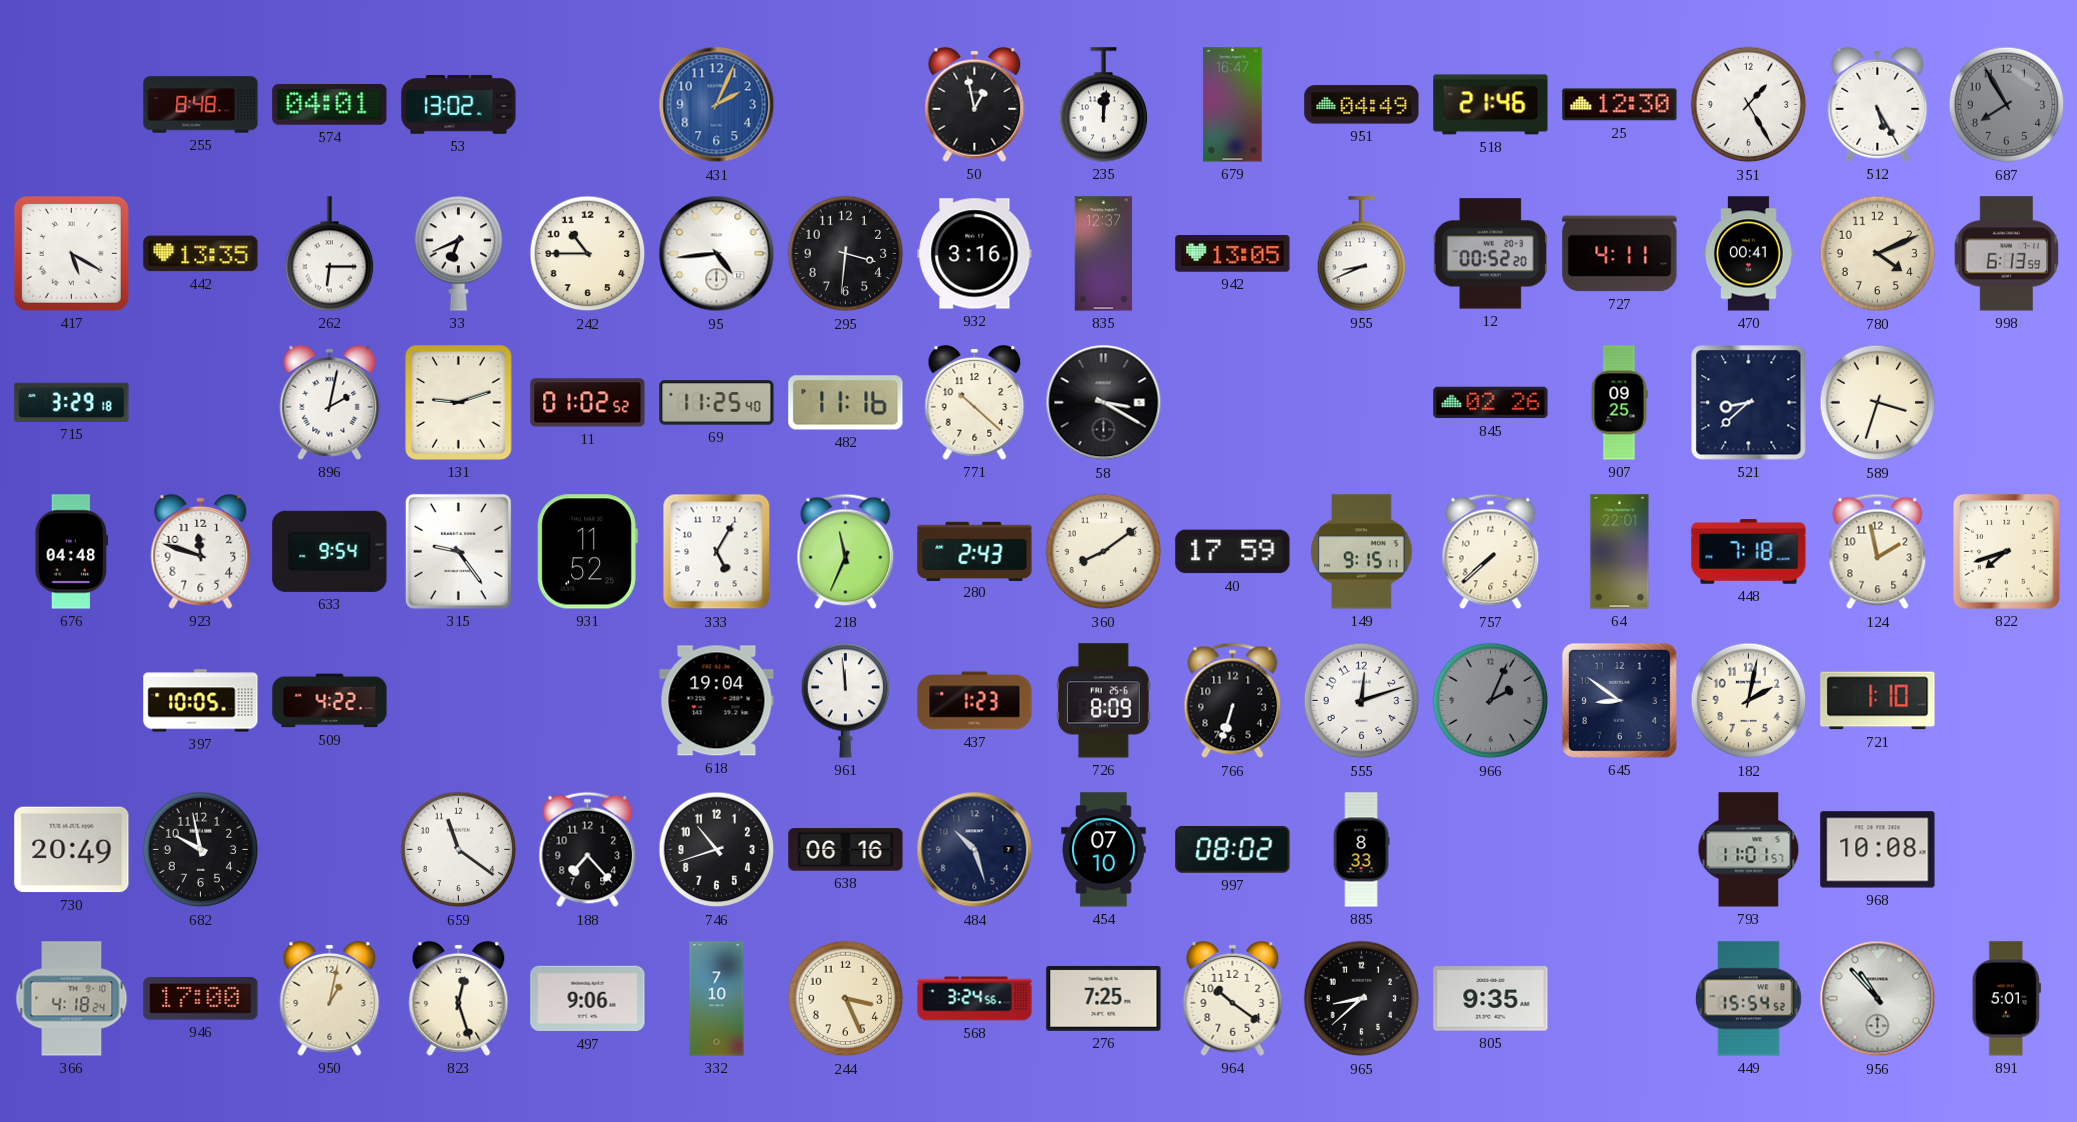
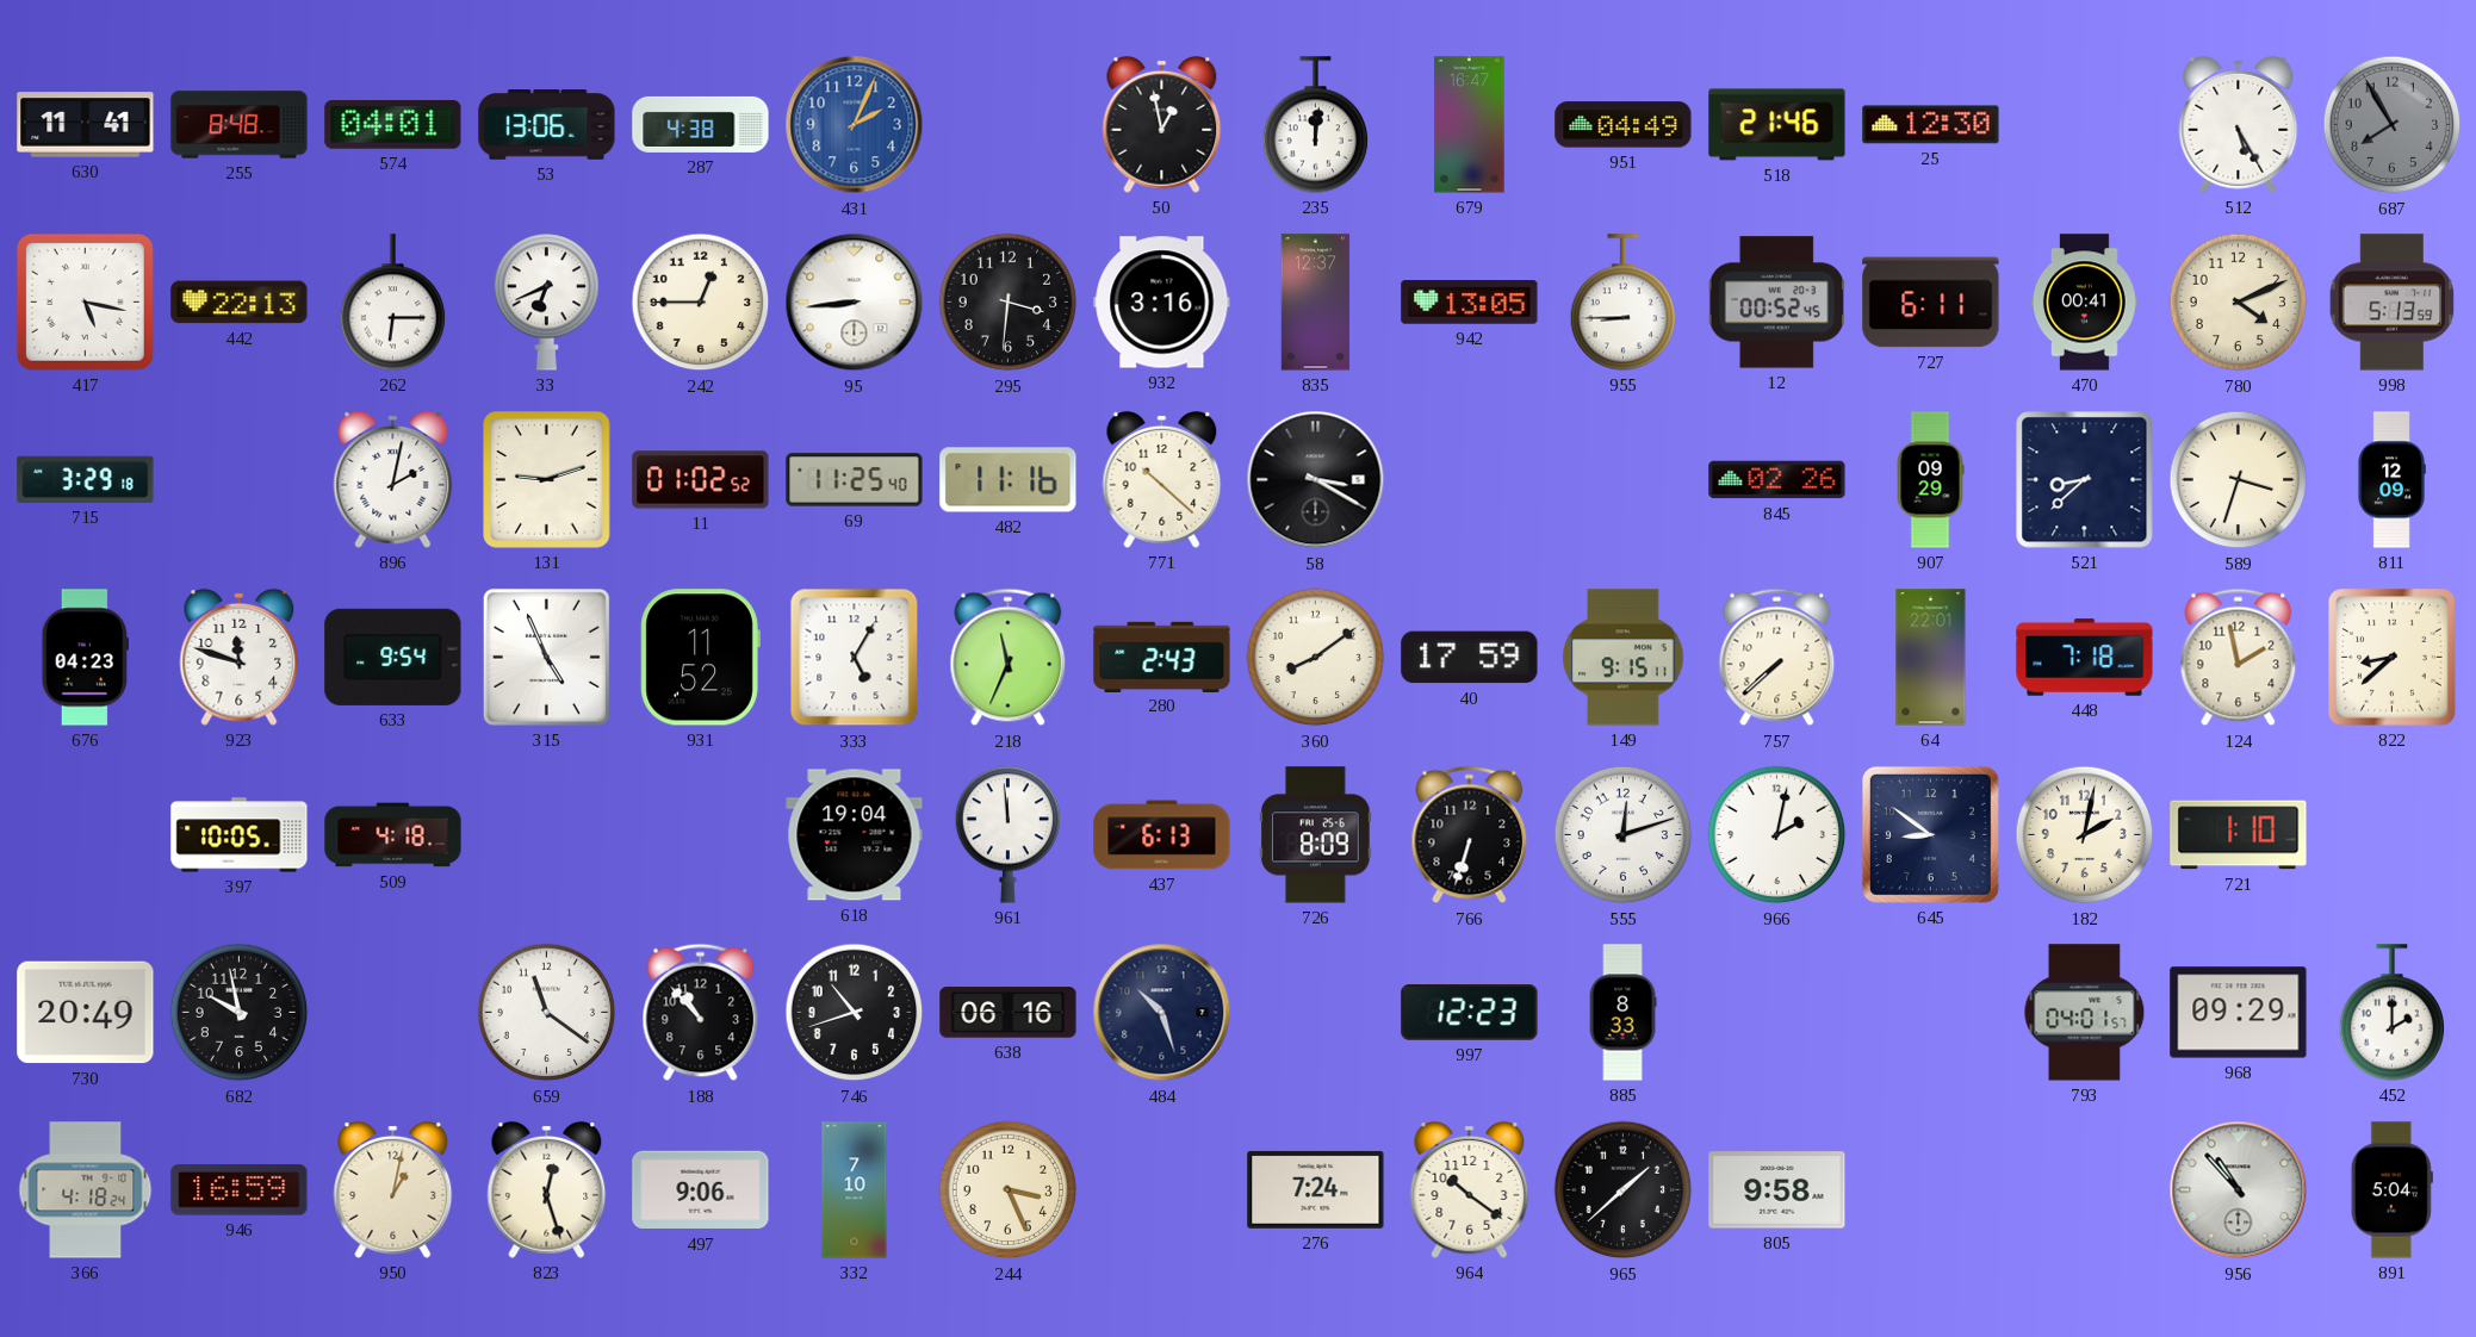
630: none -> 11:41 (86, 125)
53: 13:02 -> 13:06 (547, 125)
287: none -> 4:38 (701, 124)
351: 1:25 -> none (1749, 105)
417: 5:20 -> 5:17 (85, 301)
442: 13:35 -> 22:13 (240, 303)
242: 10:45 -> 12:45 (701, 303)
95: 4:44 -> 8:44 (855, 303)
955: 8:41 -> 8:45 (1624, 303)
12: 00:52:20 -> 00:52:45 (1776, 303)
727: 4:11 -> 6:11 (1931, 303)
998: 6:13 -> 5:13 (2393, 303)
907: 09:25 -> 09:29 (1930, 480)
811: none -> 12:09 (2391, 480)
676: 04:48 -> 04:23 (86, 658)
315: 9:24 -> 4:56 (546, 657)
822: 7:42 -> 8:38 (2393, 658)
509: 4:22 -> 4:18 (393, 835)
437: 1:23 -> 6:13 (1162, 835)
966: 2:04 -> 2:02 (1777, 835)
966 dial: grey -> white (1777, 835)
188: 7:23 -> 10:53 (701, 1013)
454: 07:10 -> none (1104, 850)
997: 08:02 -> 12:23 (1470, 1013)
793: 11:01 -> 04:01 (2085, 1013)
968: 10:08 -> 09:29 (2239, 1013)
452: none -> 2:00 (2393, 1013)
946: 17:00 -> 16:59 (240, 1190)
568: 3:24 -> none (975, 999)
276: 7:25 -> 7:24 (1316, 1189)
965: 8:38 -> 1:38 (1624, 1190)
805: 9:35 -> 9:58 (1777, 1190)
449: 15:54 -> none (1748, 999)
891: 5:01 -> 5:04 (2391, 1190)
